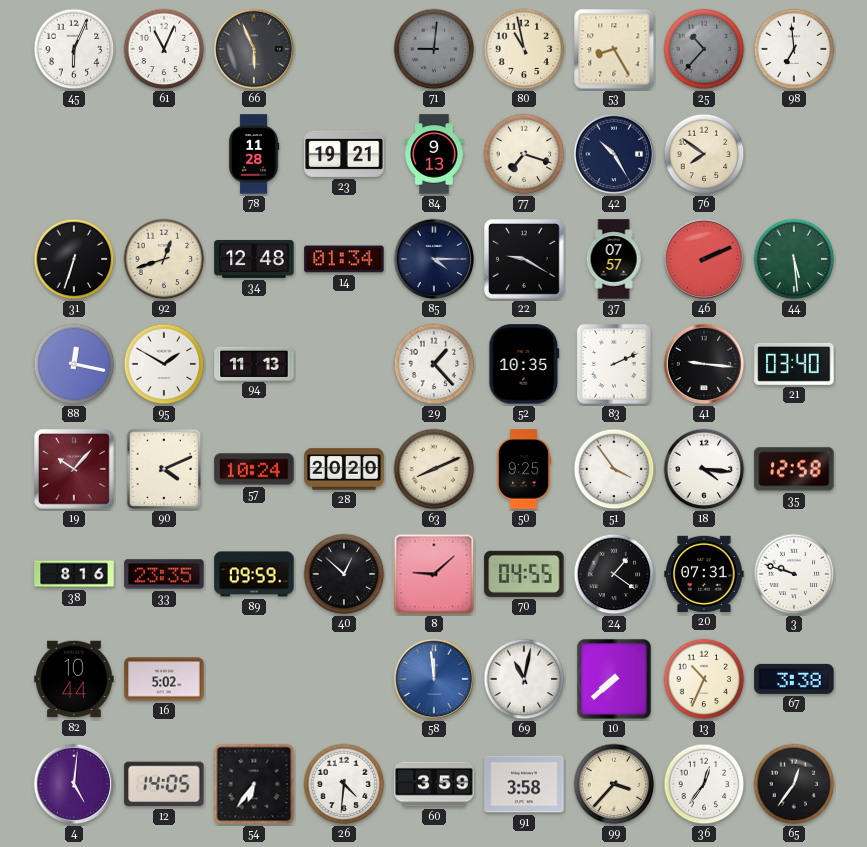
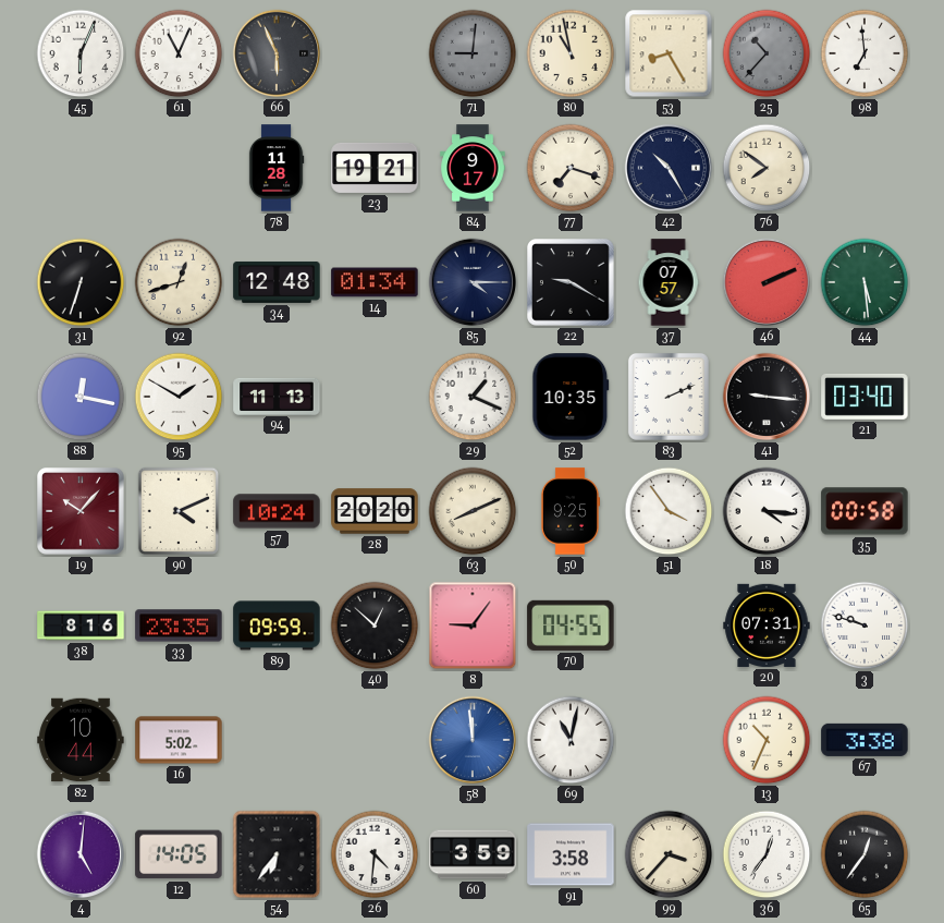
84: 9:13 -> 9:17 (473, 168)
29: 1:23 -> 1:19 (473, 397)
35: 12:58 -> 00:58 (865, 511)
8: 9:08 -> 9:06 (473, 626)
24: 1:21 -> none (614, 574)
10: 7:38 -> none (614, 679)
